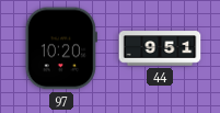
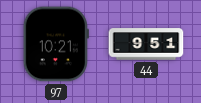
97: 10:20 -> 10:21 (56, 44)
